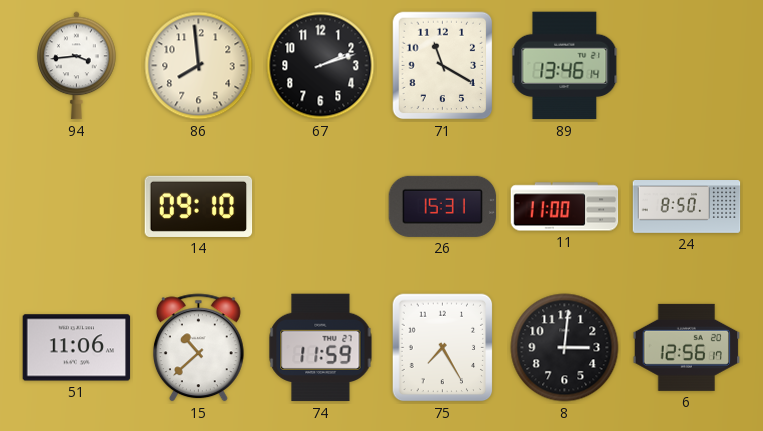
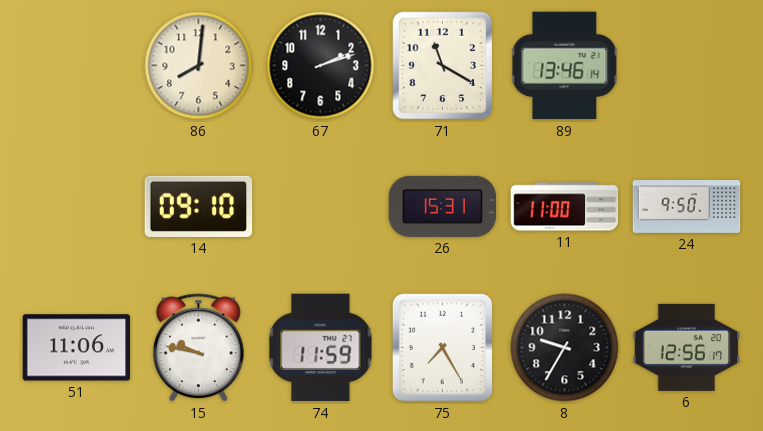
94: 3:44 -> none (77, 66)
86: 7:59 -> 8:01 (199, 66)
24: 8:50 -> 9:50 (687, 207)
15: 10:38 -> 9:47 (198, 348)
8: 3:01 -> 9:35 (565, 348)
